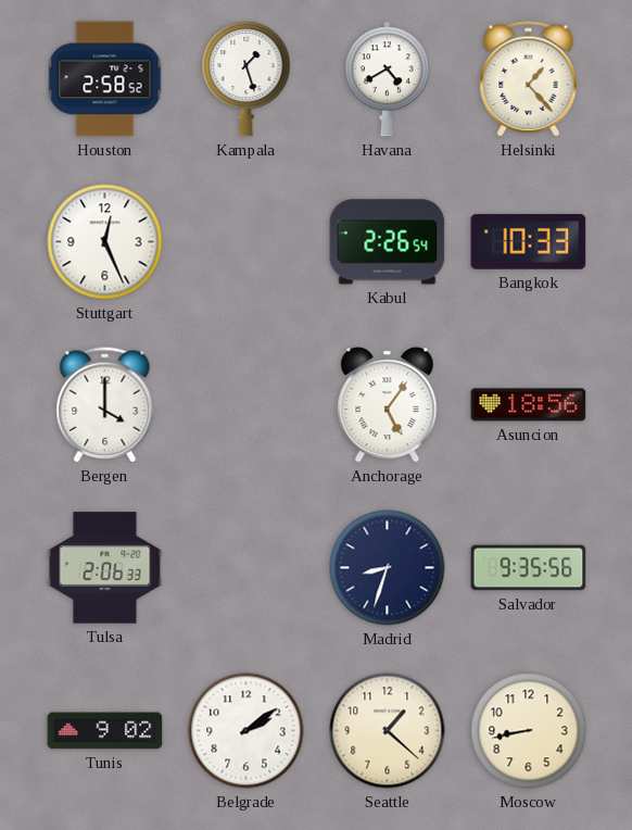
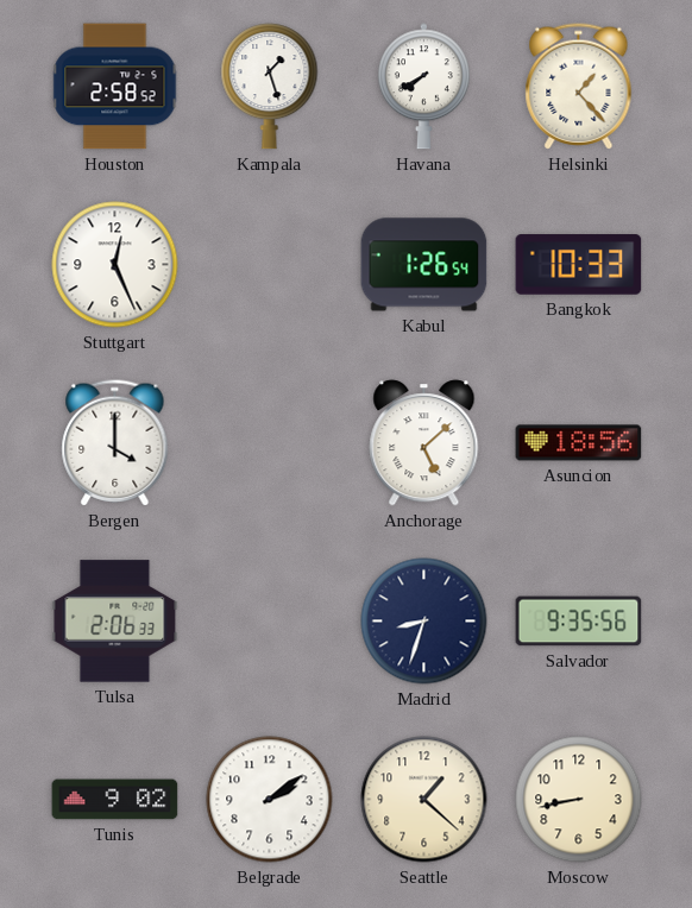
Havana: 4:40 -> 7:40 (423, 87)
Kabul: 2:26 -> 1:26 (424, 265)
Anchorage: 5:06 -> 5:08 (424, 443)
